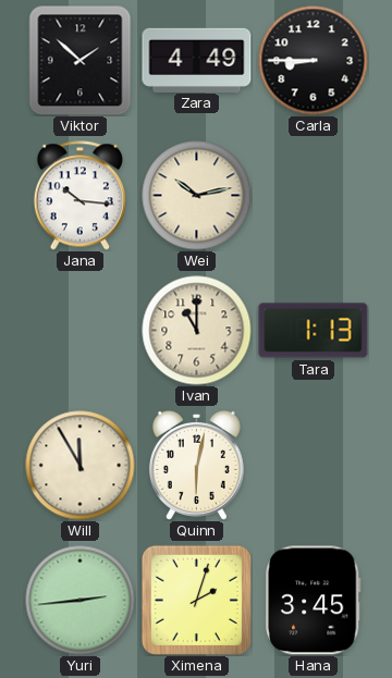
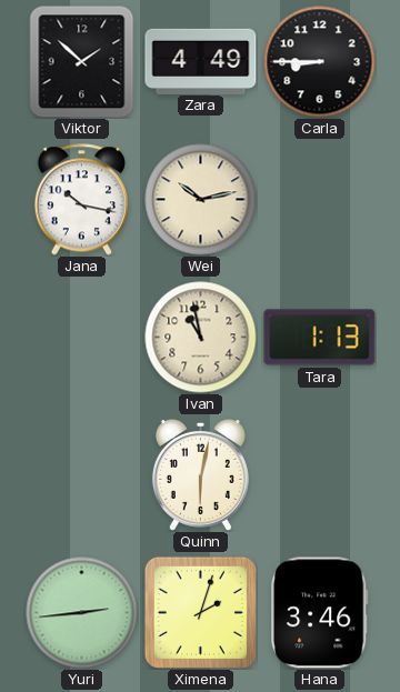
Jana: 10:16 -> 10:17 (81, 200)
Ivan: 11:00 -> 10:58 (201, 338)
Will: 11:55 -> none (81, 466)
Hana: 3:45 -> 3:46 (319, 613)
